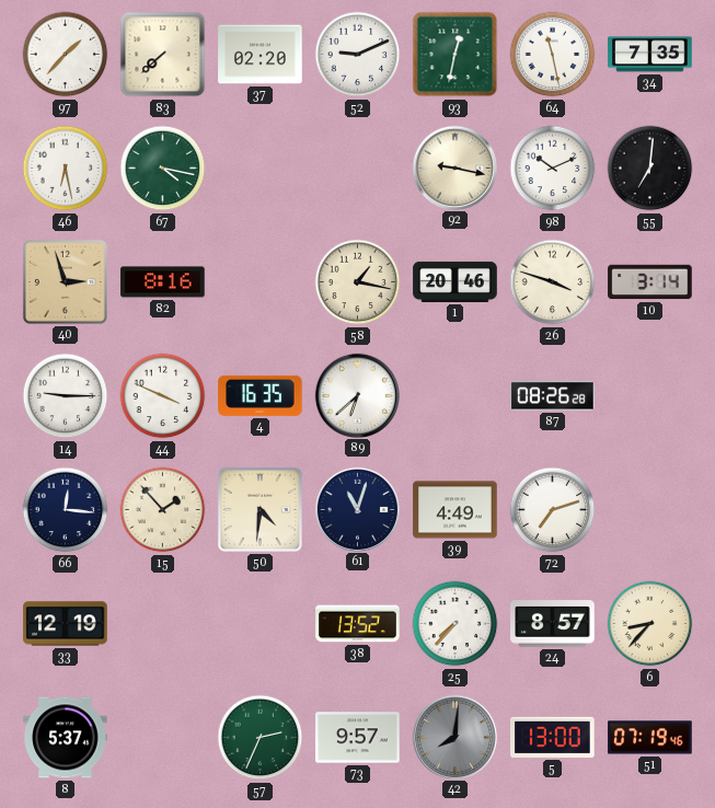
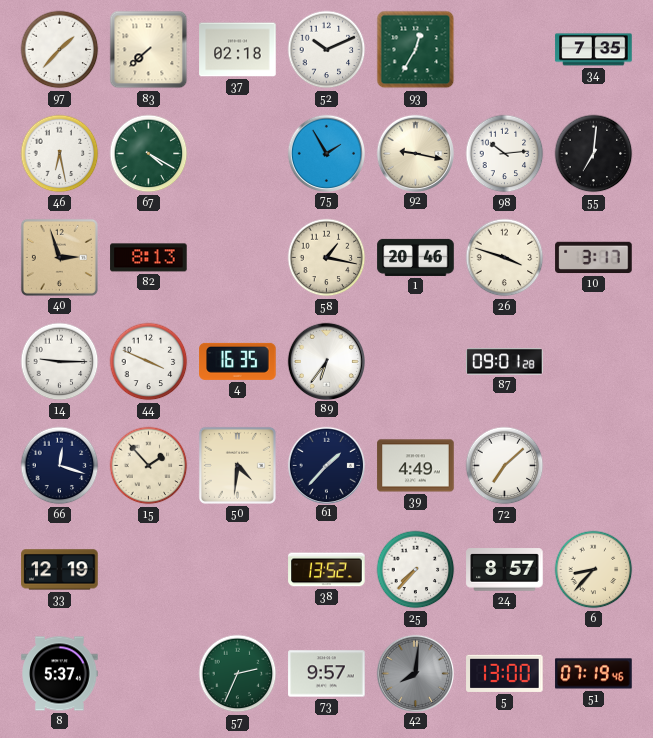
37: 02:20 -> 02:18 (238, 50)
52: 9:11 -> 10:11 (327, 50)
93: 12:32 -> 12:35 (416, 50)
64: 11:28 -> none (553, 55)
67: 4:17 -> 4:20 (149, 154)
75: none -> 1:55 (326, 153)
98: 10:11 -> 10:14 (505, 154)
82: 8:16 -> 8:13 (149, 258)
10: 3:14 -> 3:17 (594, 258)
89: 6:38 -> 6:36 (326, 361)
87: 08:26 -> 09:01 (505, 362)
66: 12:16 -> 12:18 (60, 466)
61: 11:03 -> 1:37 (326, 465)
72: 7:12 -> 7:08 (505, 466)
